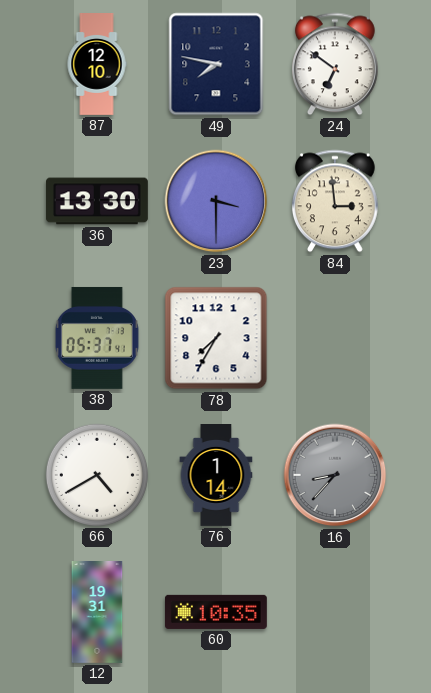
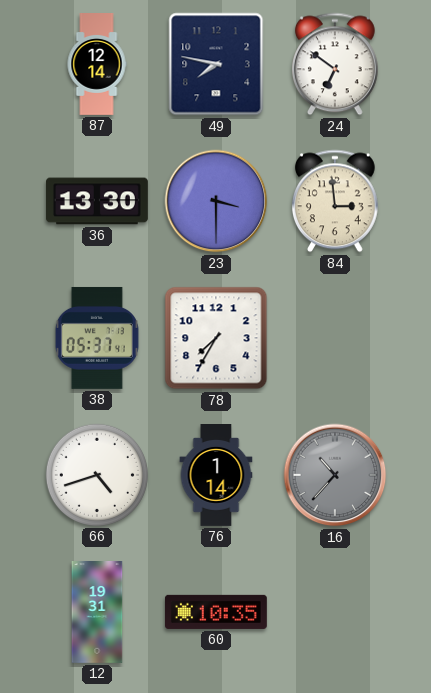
87: 12:10 -> 12:14 (97, 65)
66: 4:40 -> 4:42 (97, 475)
16: 8:37 -> 10:37 (335, 475)
